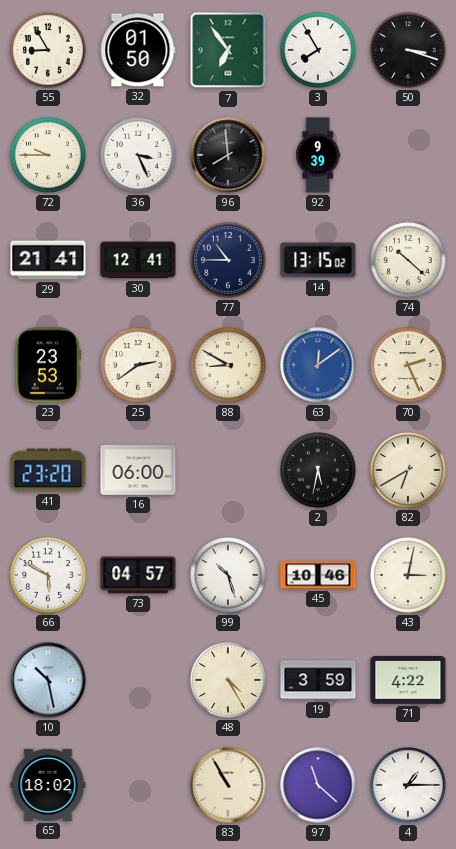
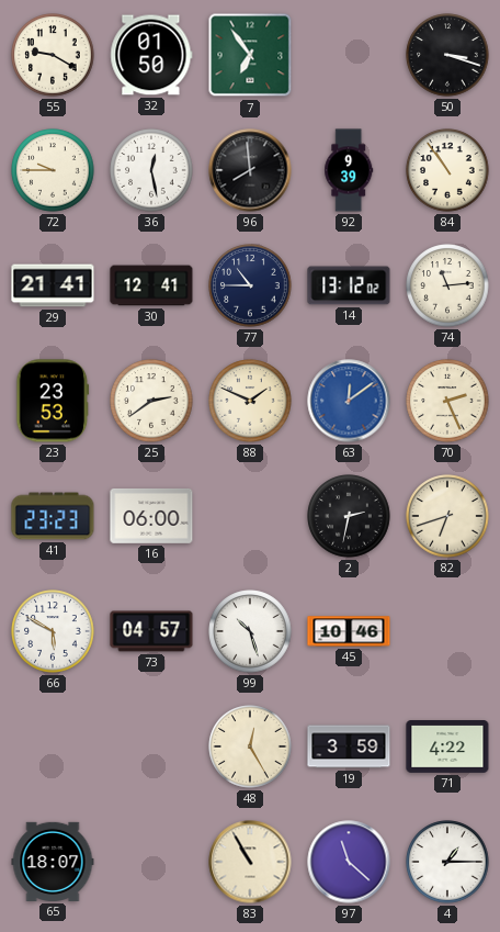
55: 8:55 -> 9:20 (53, 55)
3: 7:55 -> none (318, 50)
36: 3:26 -> 12:28 (151, 170)
84: none -> 10:54 (447, 170)
14: 13:15 -> 13:12 (349, 285)
74: 10:22 -> 11:14 (447, 285)
88: 8:50 -> 1:49 (250, 401)
41: 23:20 -> 23:23 (53, 516)
2: 5:32 -> 2:32 (349, 516)
82: 6:40 -> 6:42 (447, 516)
43: 3:02 -> none (408, 575)
10: 10:28 -> none (48, 680)
48: 4:25 -> 12:25 (250, 746)
65: 18:02 -> 18:07 (53, 862)
